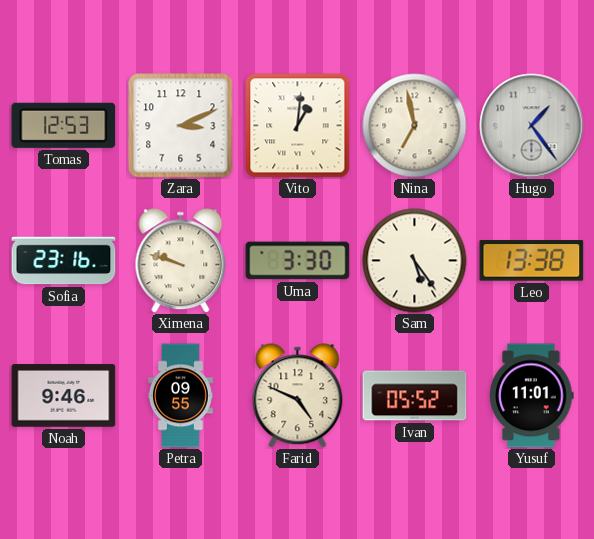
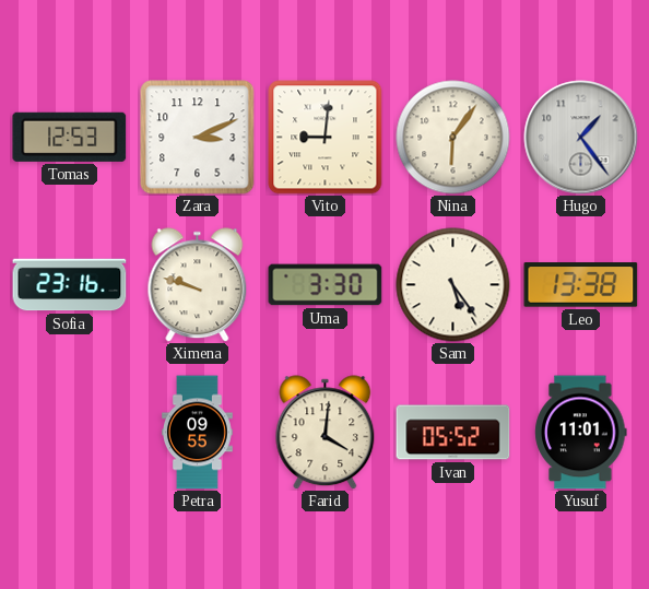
Vito: 1:01 -> 9:01 (326, 138)
Nina: 6:58 -> 6:06 (453, 138)
Noah: 9:46 -> none (64, 396)
Farid: 4:49 -> 4:01 (326, 433)
